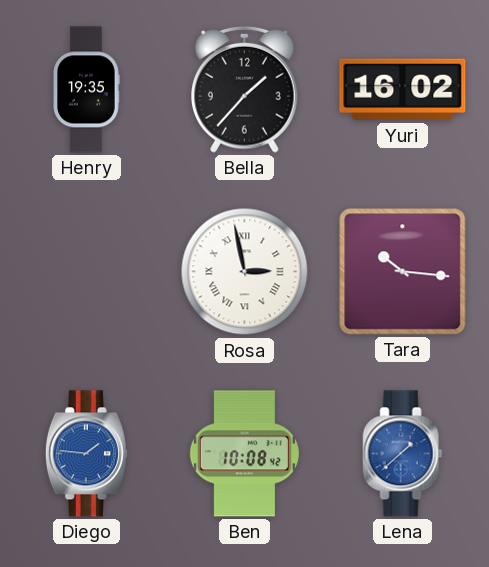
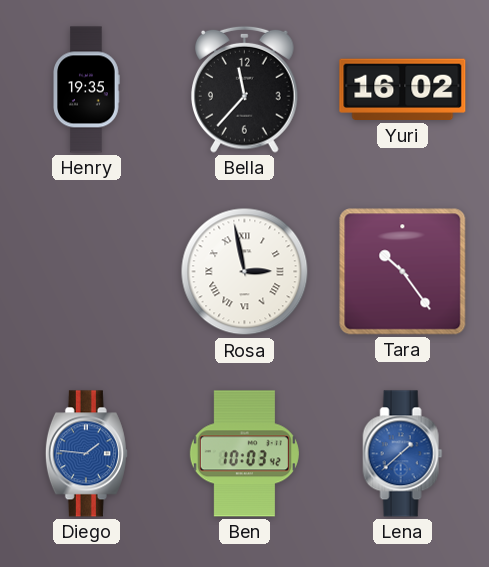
Bella: 1:37 -> 11:37 (245, 89)
Tara: 10:16 -> 10:24 (403, 272)
Ben: 10:08 -> 10:03 (244, 454)
